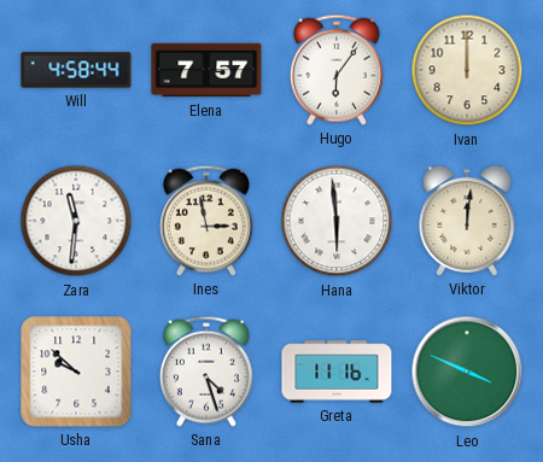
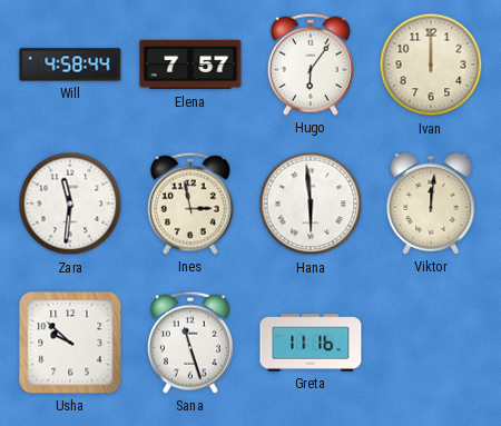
Sana: 4:27 -> 11:27 (190, 343)
Leo: 3:49 -> none (467, 372)
